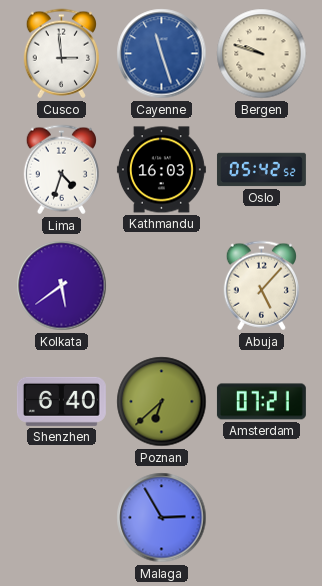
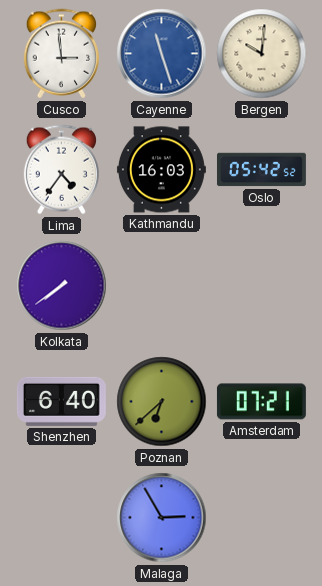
Bergen: 9:48 -> 10:01 (262, 54)
Lima: 4:33 -> 4:36 (61, 170)
Kolkata: 5:39 -> 7:39 (62, 286)
Abuja: 5:07 -> none (261, 286)
